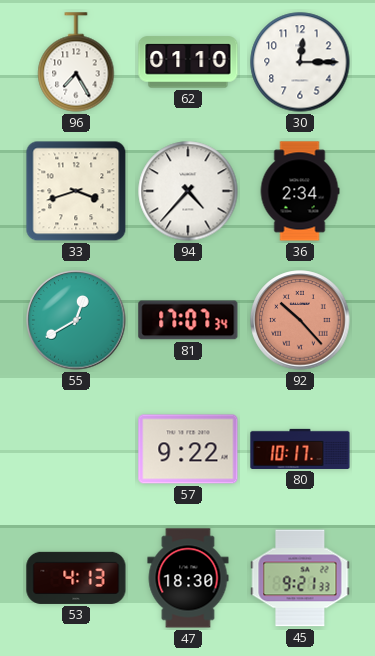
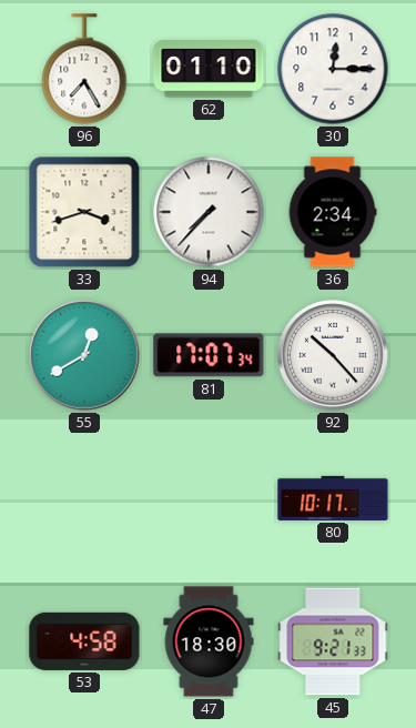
94: 4:37 -> 7:37 (209, 212)
92 dial: salmon -> white (333, 355)
57: 9:22 -> none (188, 449)
53: 4:13 -> 4:58 (84, 641)
